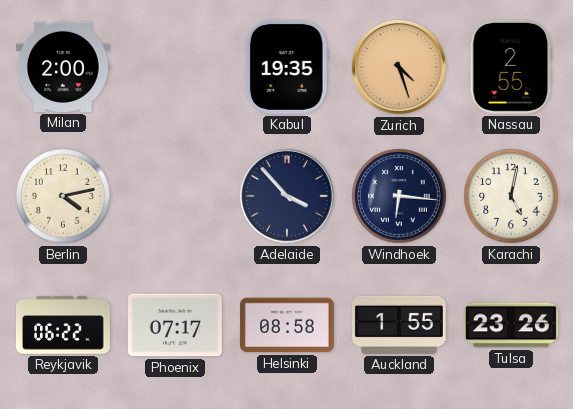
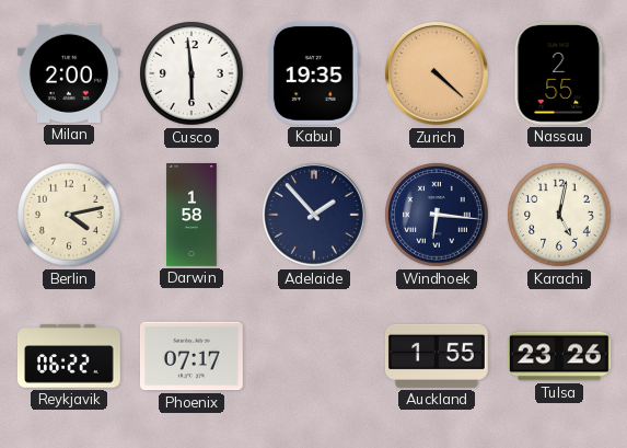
Cusco: none -> 5:59 (191, 73)
Zurich: 4:27 -> 4:22 (438, 74)
Darwin: none -> 1:58 (191, 216)
Adelaide: 3:53 -> 1:53 (315, 216)
Helsinki: 08:58 -> none (287, 325)
